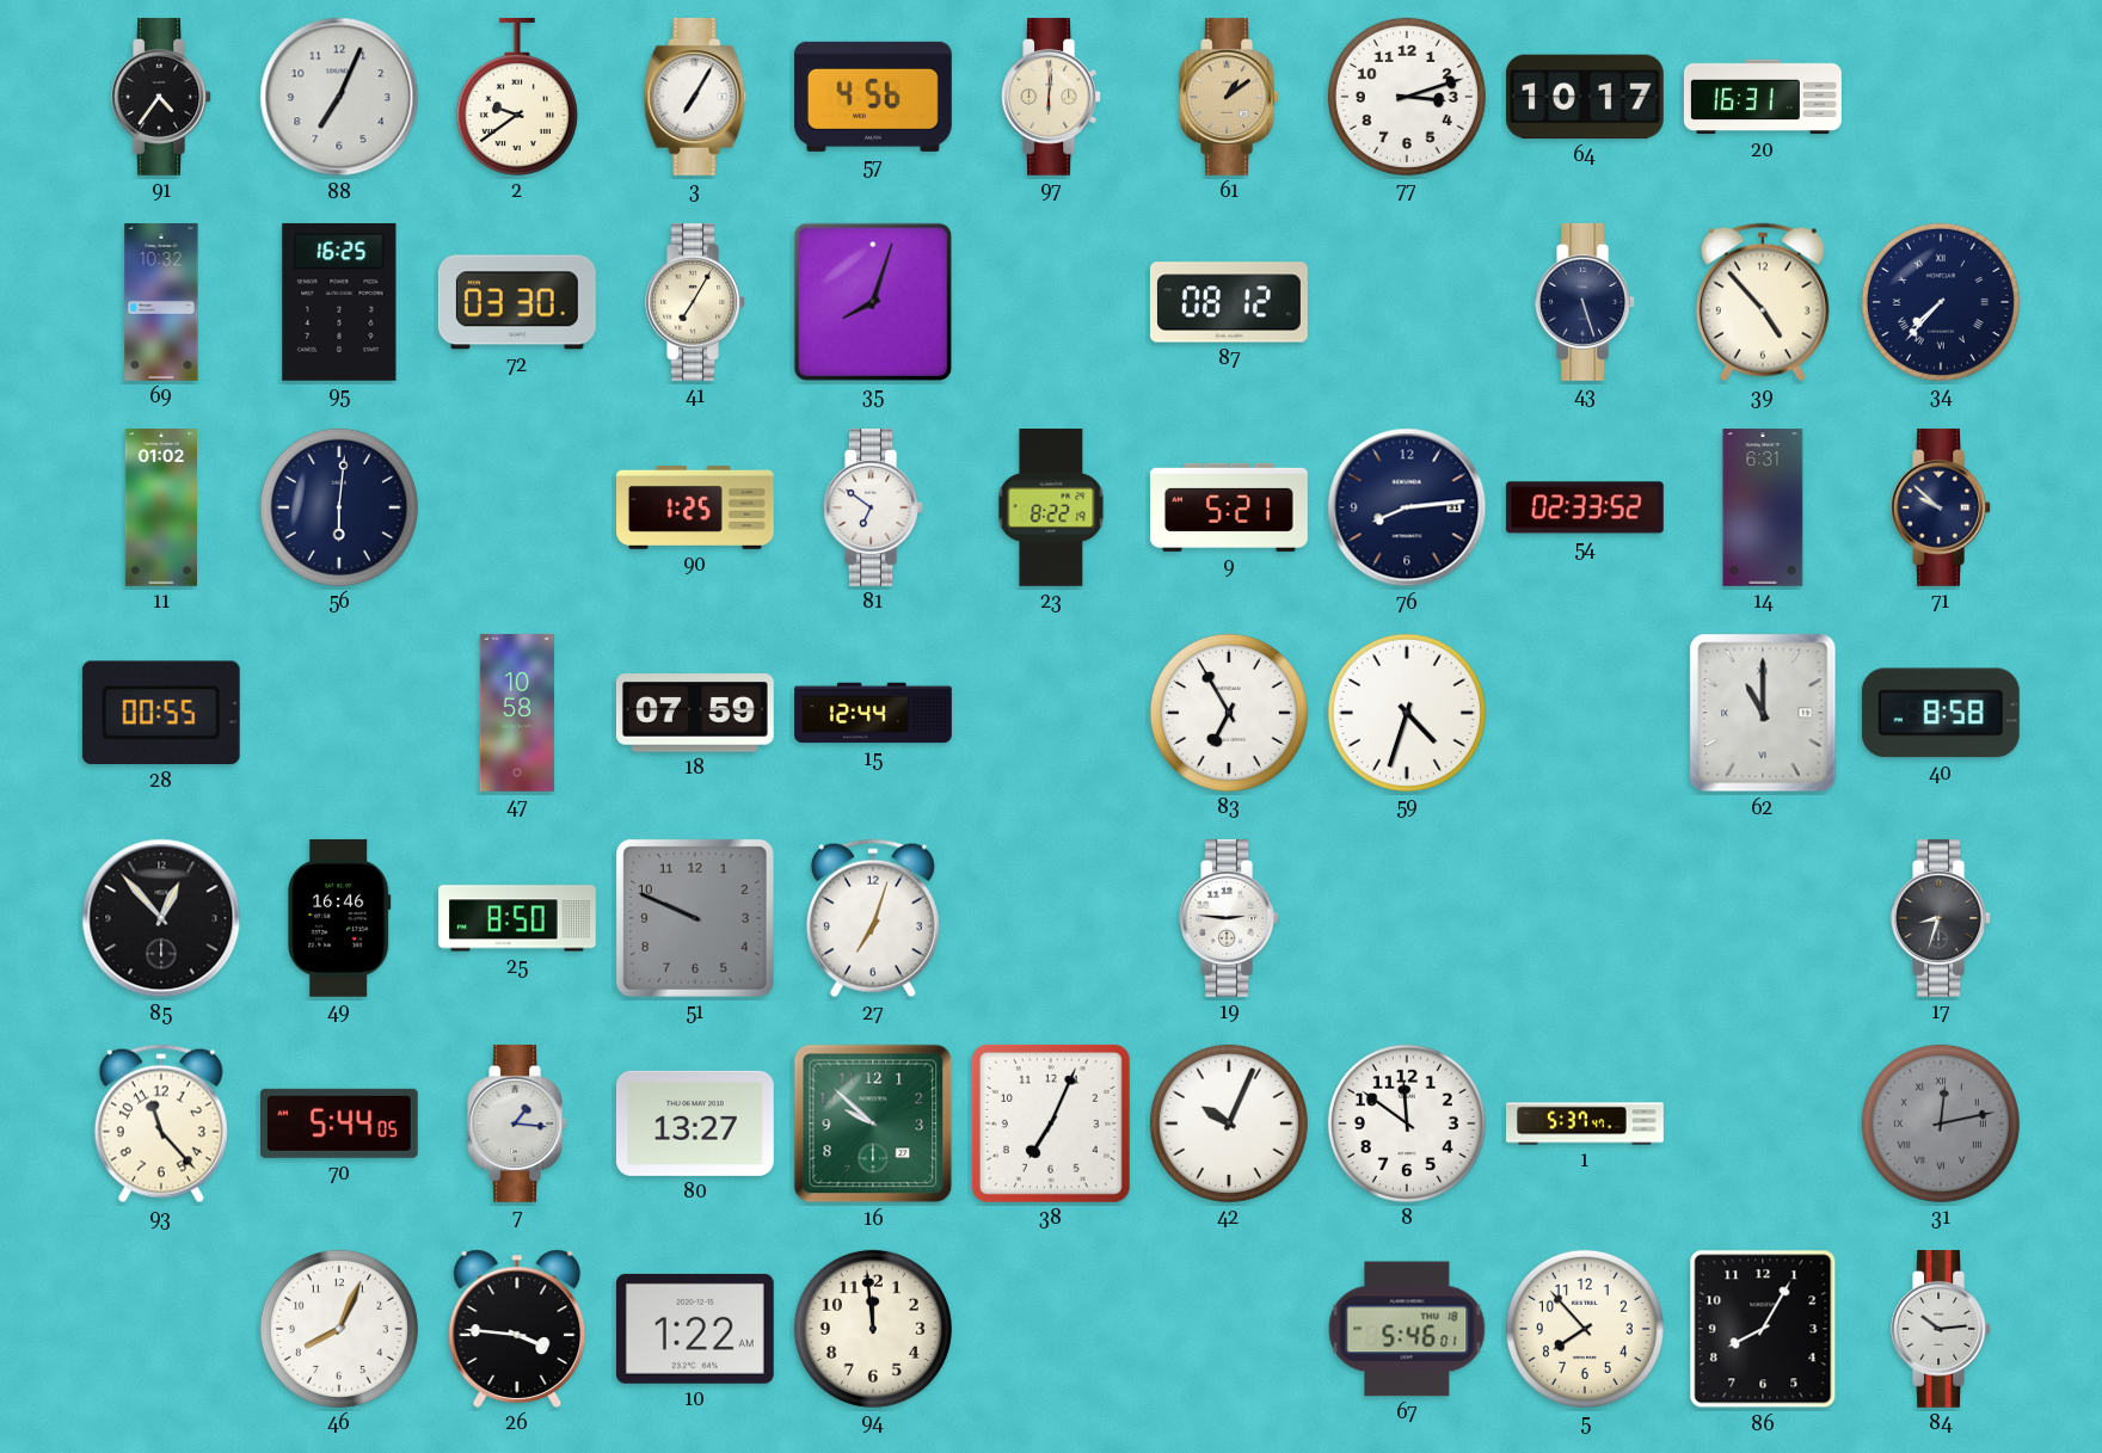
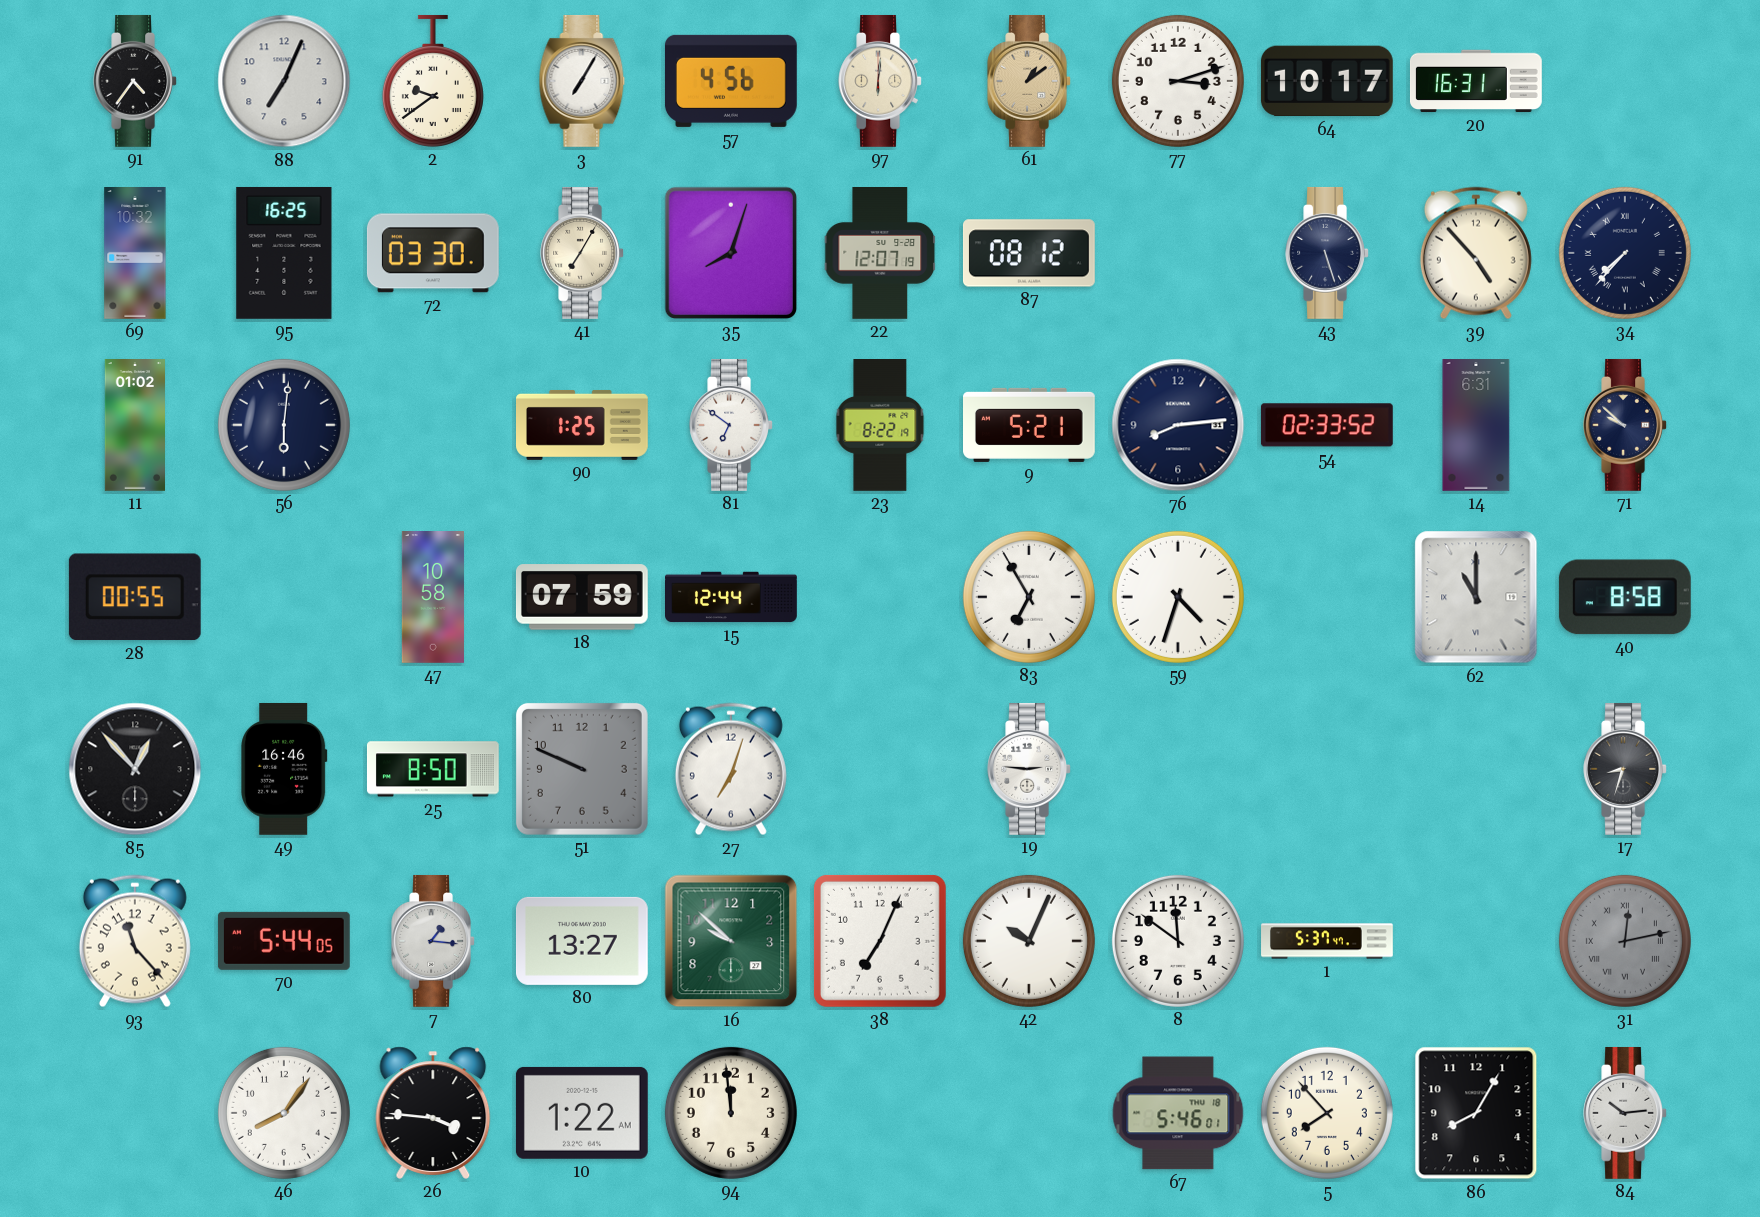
22: none -> 12:07 (880, 254)
46: 8:04 -> 8:06 (284, 1113)
